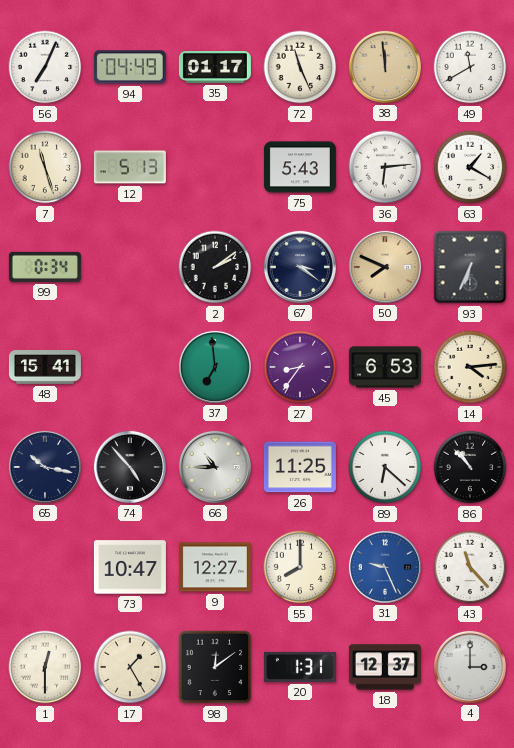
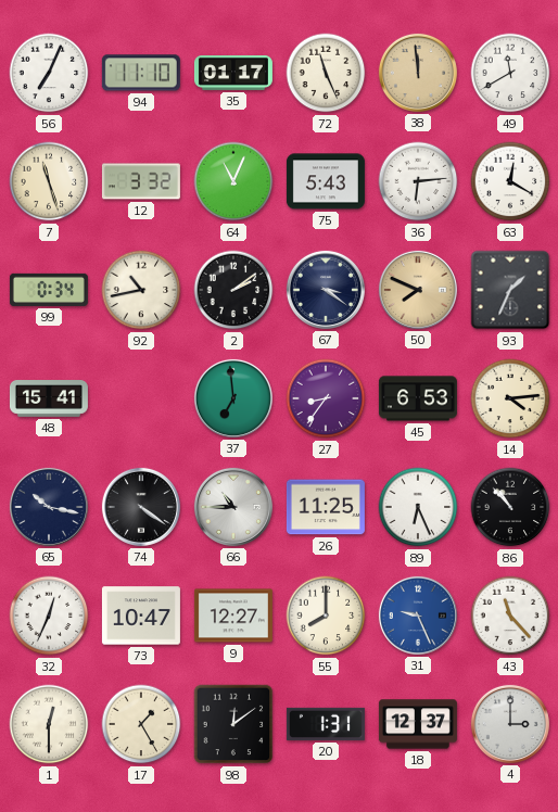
94: 04:49 -> 11:10 (141, 73)
12: 5:13 -> 3:32 (141, 181)
64: none -> 11:04 (233, 181)
63: 1:20 -> 12:20 (510, 181)
92: none -> 10:43 (141, 290)
93: 6:34 -> 1:34 (510, 290)
74: 4:53 -> 4:21 (141, 507)
89: 6:22 -> 6:26 (418, 507)
32: none -> 12:34 (49, 616)
